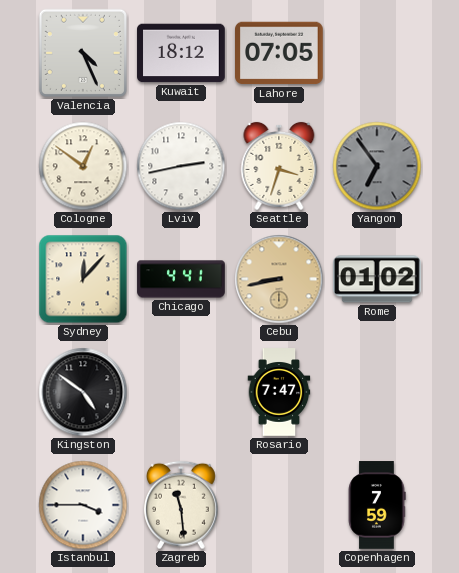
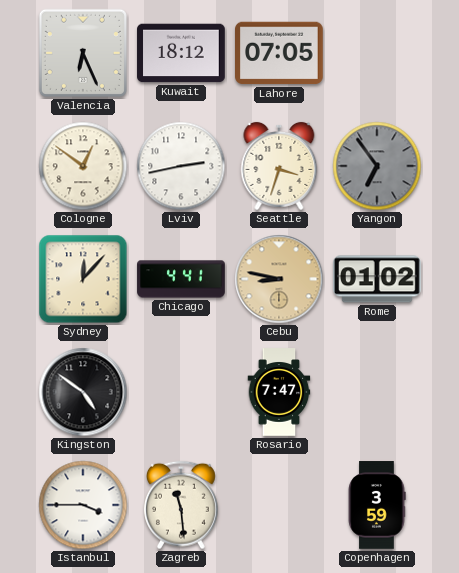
Valencia: 4:26 -> 6:26 (83, 53)
Cebu: 8:43 -> 8:47 (279, 279)
Copenhagen: 7:59 -> 3:59 (377, 505)
